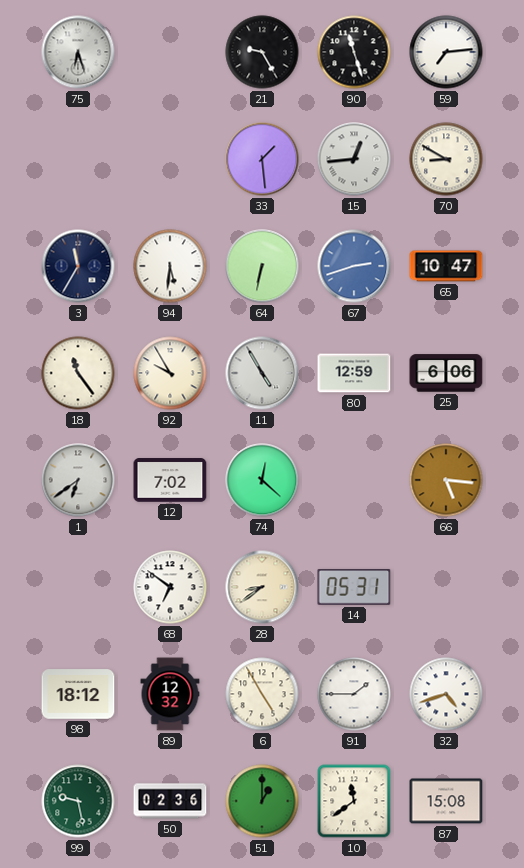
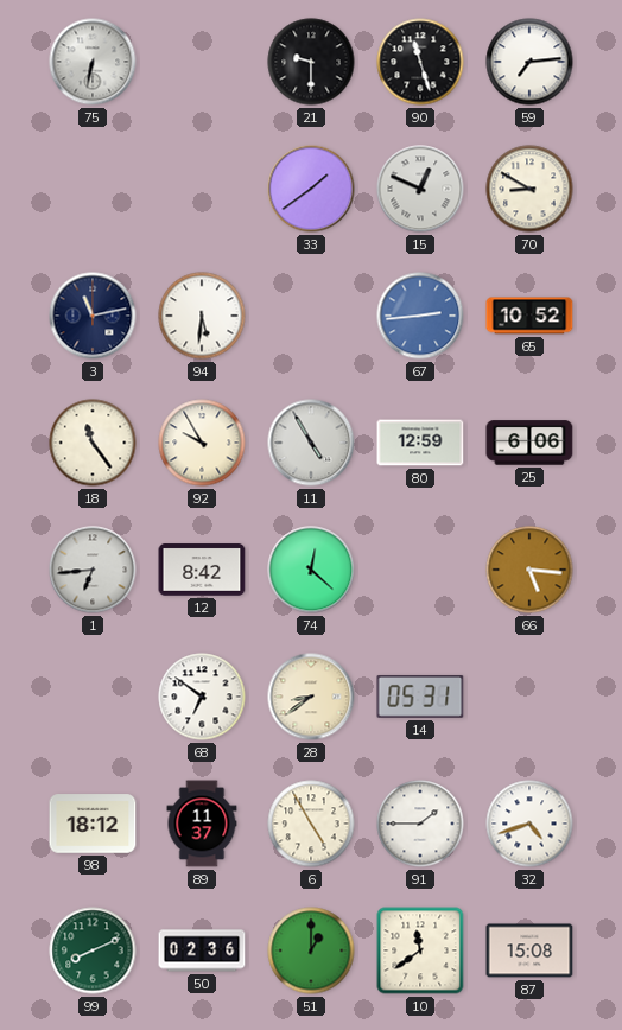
75: 6:27 -> 6:32 (93, 62)
21: 9:25 -> 9:30 (311, 62)
33: 1:29 -> 1:39 (311, 189)
15: 12:44 -> 12:49 (420, 189)
3: 11:35 -> 11:13 (93, 316)
64: 6:32 -> none (262, 266)
67: 2:42 -> 2:44 (420, 316)
65: 10:47 -> 10:52 (529, 316)
1: 6:39 -> 6:44 (93, 570)
12: 7:02 -> 8:42 (202, 570)
89: 12:32 -> 11:37 (202, 824)
99: 9:28 -> 8:11 (93, 950)
